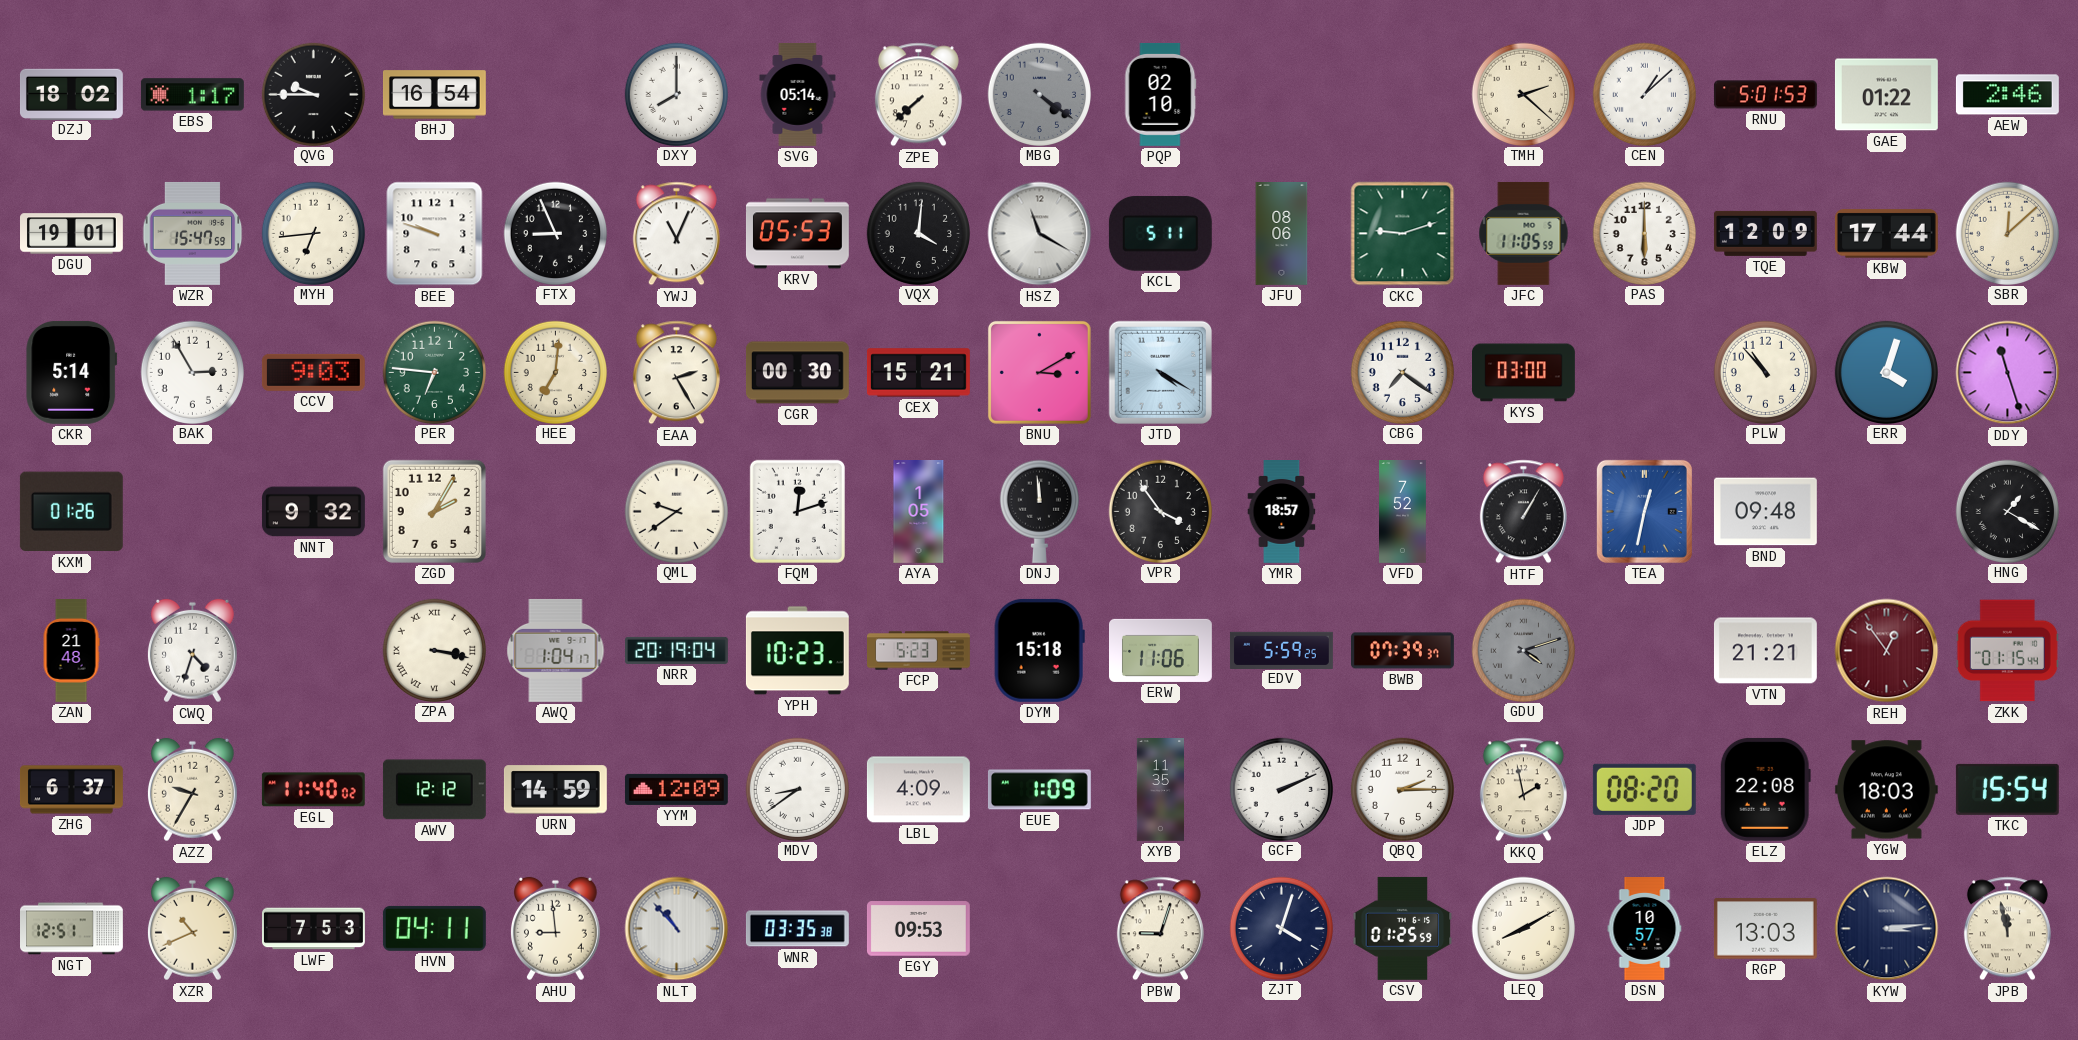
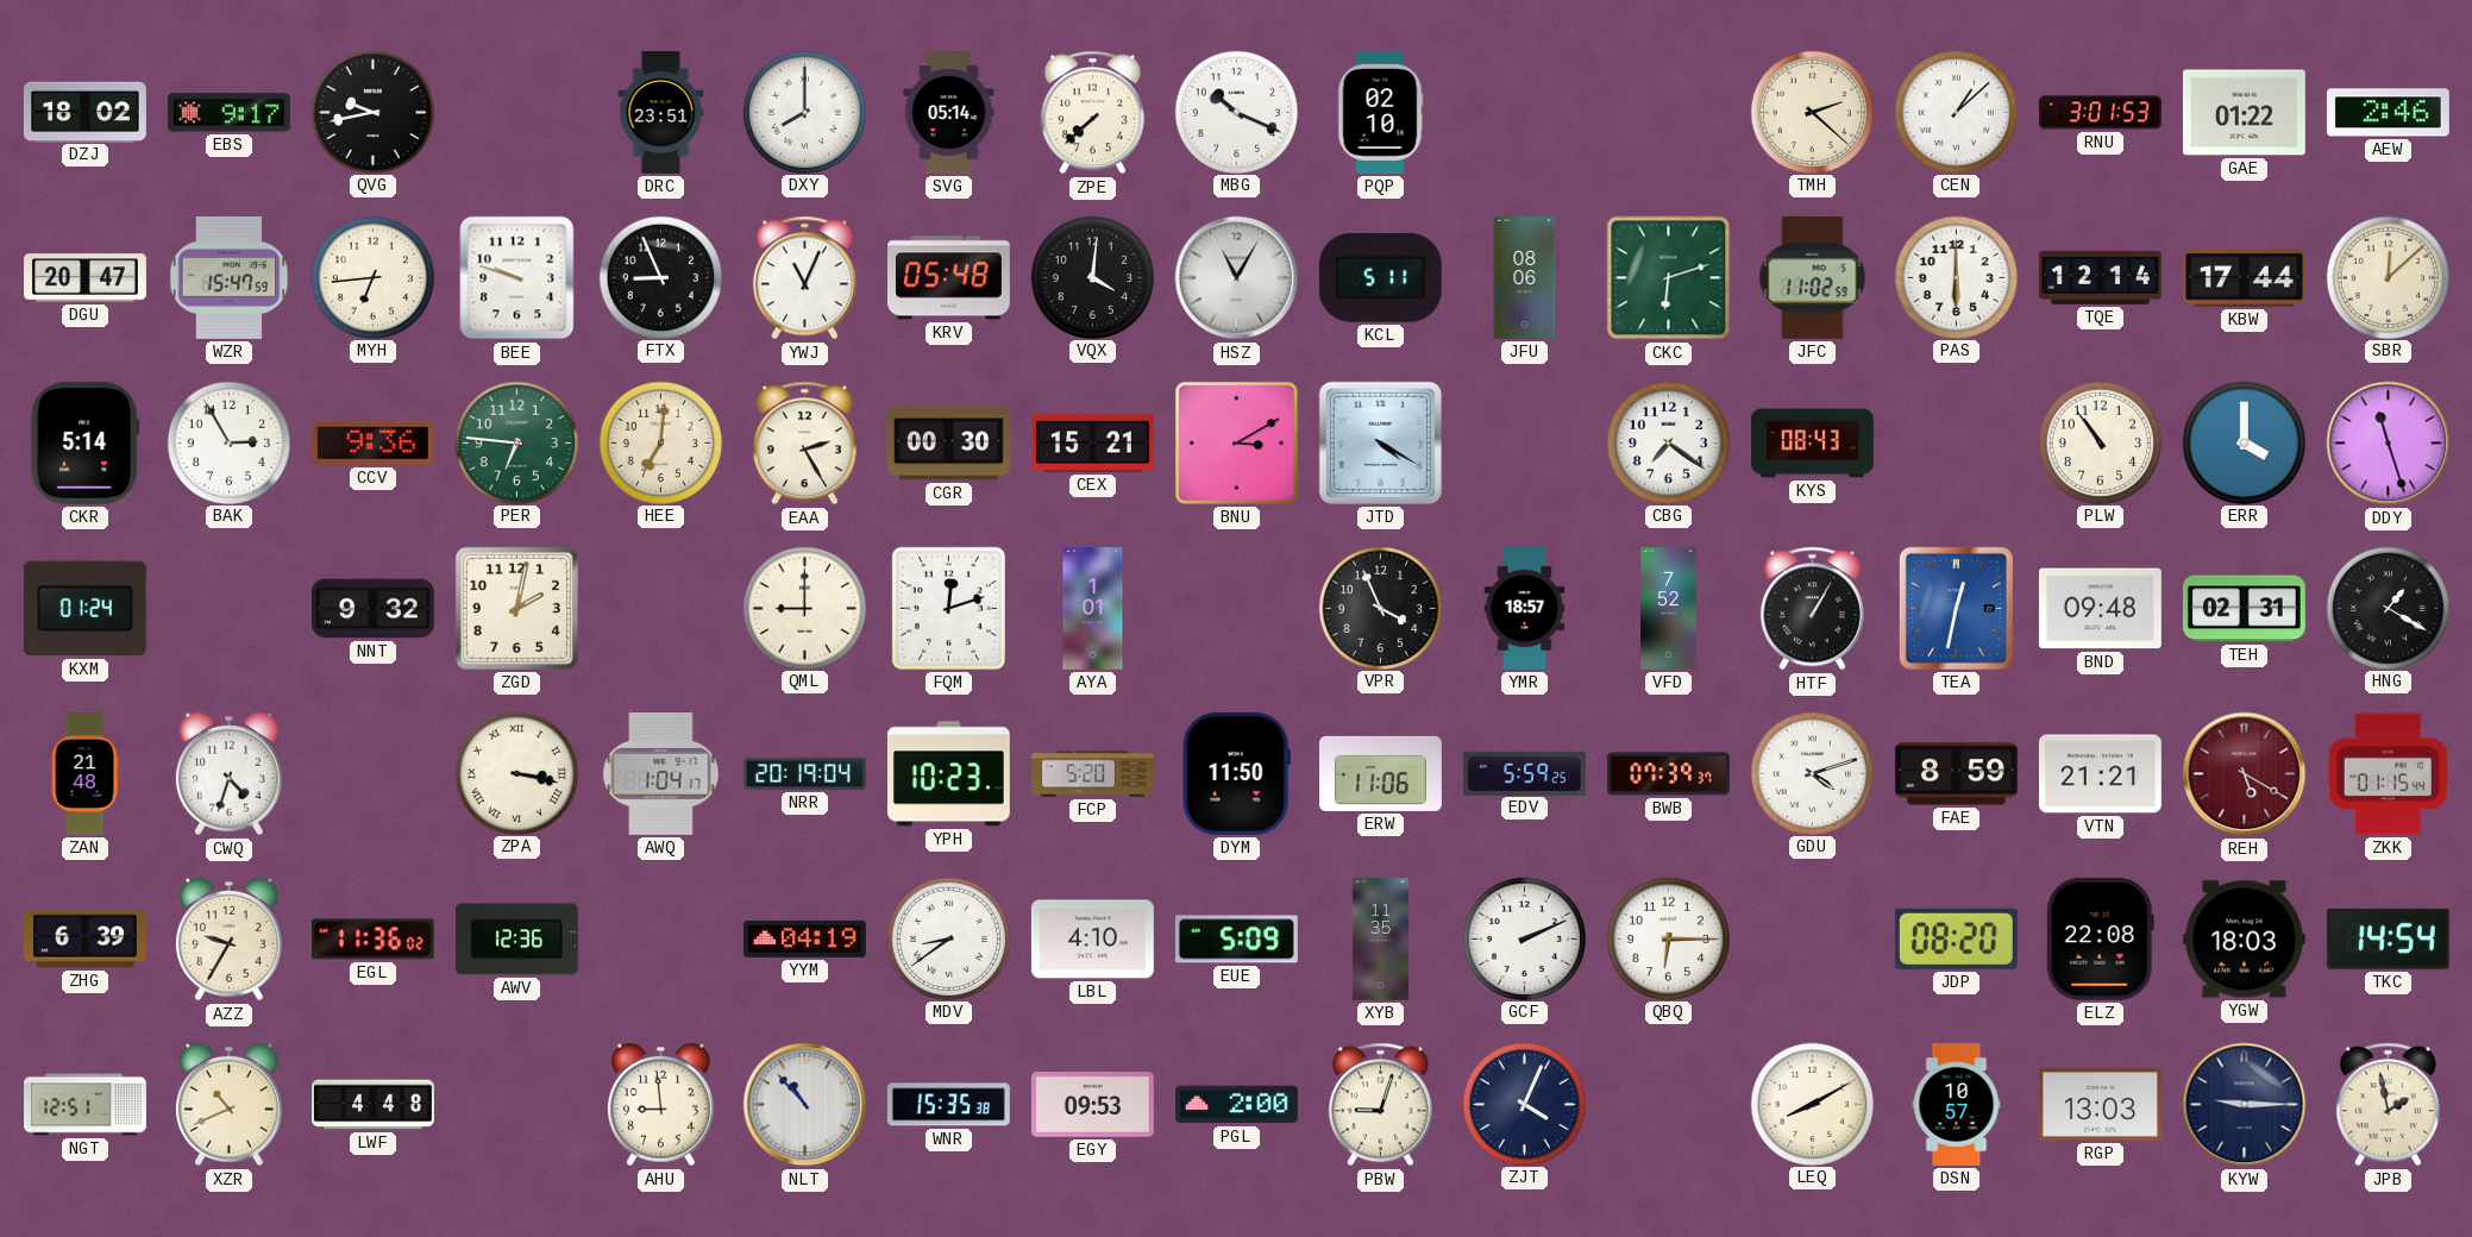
EBS: 1:17 -> 9:17 (228, 113)
QVG: 9:45 -> 9:43 (372, 112)
BHJ: 16:54 -> none (434, 95)
DRC: none -> 23:51 (661, 112)
MBG: 4:21 -> 10:19 (1236, 112)
MBG dial: grey -> white (1236, 112)
RNU: 5:01 -> 3:01 (2100, 113)
DGU: 19:01 -> 20:47 (86, 278)
KRV: 05:53 -> 05:48 (948, 278)
HSZ: 11:20 -> 11:05 (1237, 278)
CKC: 9:12 -> 6:12 (1669, 278)
JFC: 11:05 -> 11:02 (1813, 277)
TQE: 12:09 -> 12:14 (2100, 277)
CCV: 9:03 -> 9:36 (372, 442)
KYS: 03:00 -> 08:43 (1813, 444)
PLW: 10:53 -> 10:54 (2100, 442)
ERR: 4:03 -> 4:00 (2244, 442)
KXM: 01:26 -> 01:24 (84, 609)
ZGD: 2:05 -> 2:02 (516, 608)
QML: 9:39 -> 9:00 (804, 608)
AYA: 1:05 -> 1:01 (1093, 609)
DNJ: 11:59 -> none (1039, 511)
VPR: 3:54 -> 3:56 (1380, 608)
TEH: none -> 02:31 (2244, 609)
FCP: 5:23 -> 5:20 (1093, 774)
DYM: 15:18 -> 11:50 (1236, 773)
GDU dial: grey -> white (1812, 773)
FAE: none -> 8:59 (1956, 774)
REH: 12:54 -> 5:20 (2245, 774)
ZHG: 6:37 -> 6:39 (84, 940)
EGL: 11:40 -> 11:36 (372, 940)
AWV: 12:12 -> 12:36 (516, 940)
URN: 14:59 -> none (555, 790)
YYM: 12:09 -> 04:19 (804, 938)
LBL: 4:09 -> 4:10 (1092, 940)
EUE: 1:09 -> 5:09 (1236, 940)
QBQ: 2:15 -> 6:15 (1668, 938)
KKQ: 1:58 -> none (1523, 790)
TKC: 15:54 -> 14:54 (2388, 938)
LWF: 7:53 -> 4:48 (374, 1105)
HVN: 04:11 -> none (434, 928)
WNR: 03:35 -> 15:35 (948, 1105)
PGL: none -> 2:00 (1236, 1105)
ZJT: 4:03 -> 4:04 (1524, 1104)
CSV: 01:25 -> none (1403, 928)
KYW: 3:14 -> 9:15 (2245, 1105)
JPB: 11:58 -> 1:58 (2388, 1105)
